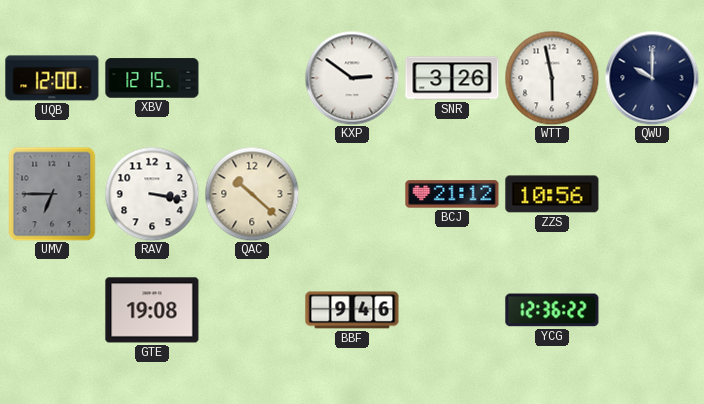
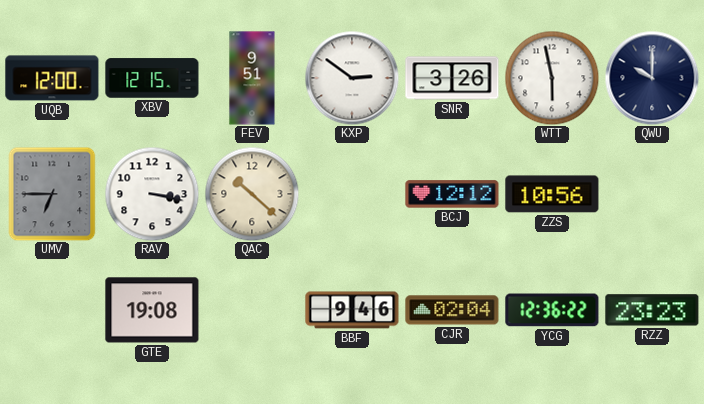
FEV: none -> 9:51 (252, 78)
BCJ: 21:12 -> 12:12 (452, 194)
CJR: none -> 02:04 (452, 310)
RZZ: none -> 23:23 (652, 310)
